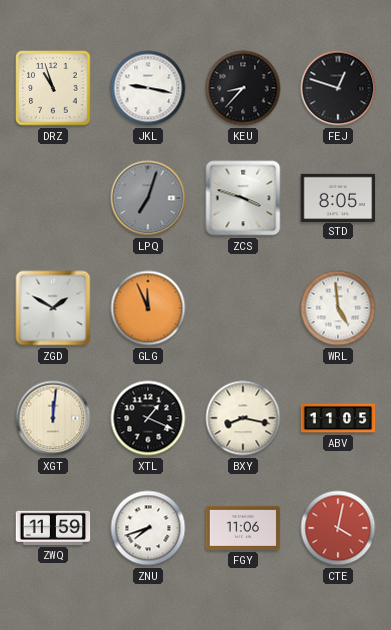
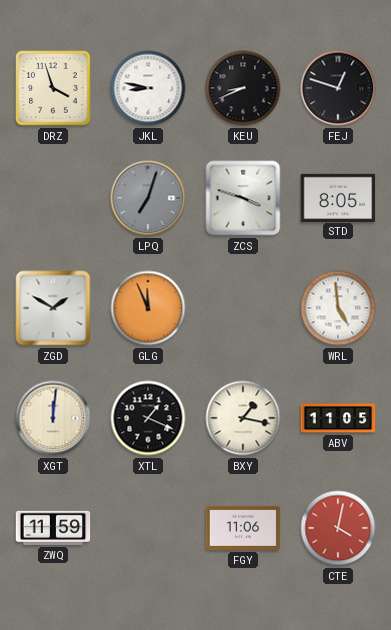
DRZ: 10:57 -> 3:57 (53, 88)
JKL: 9:17 -> 8:47 (148, 88)
KEU: 8:37 -> 8:41 (243, 88)
BXY: 8:17 -> 1:17 (243, 418)
ZNU: 7:42 -> none (148, 528)
